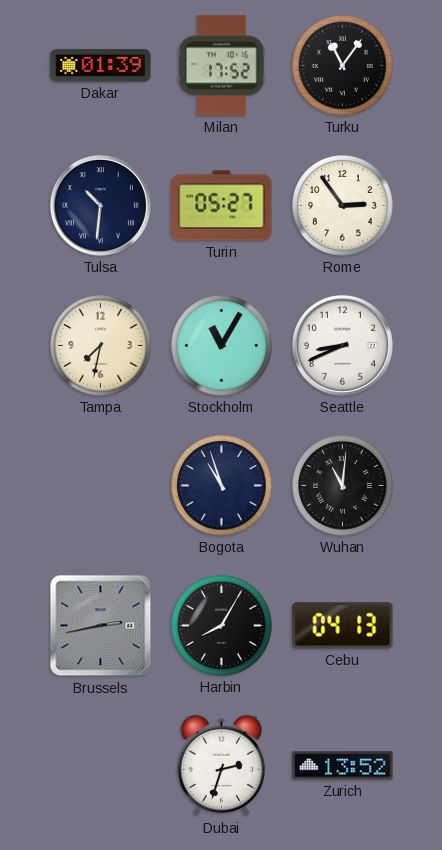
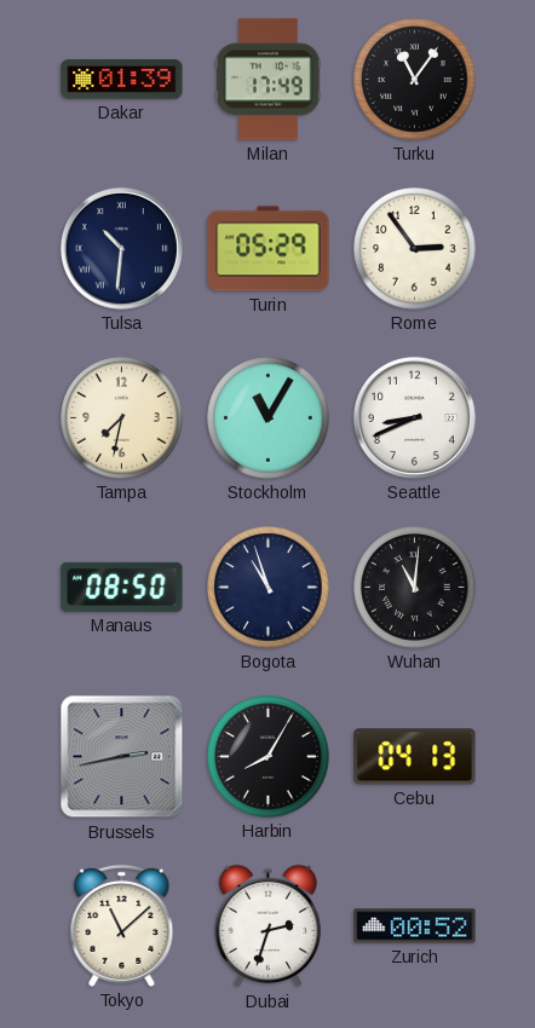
Milan: 17:52 -> 17:49 (269, 80)
Turin: 05:27 -> 05:29 (269, 249)
Manaus: none -> 08:50 (122, 587)
Tokyo: none -> 11:08 (122, 925)
Zurich: 13:52 -> 00:52 (415, 926)
